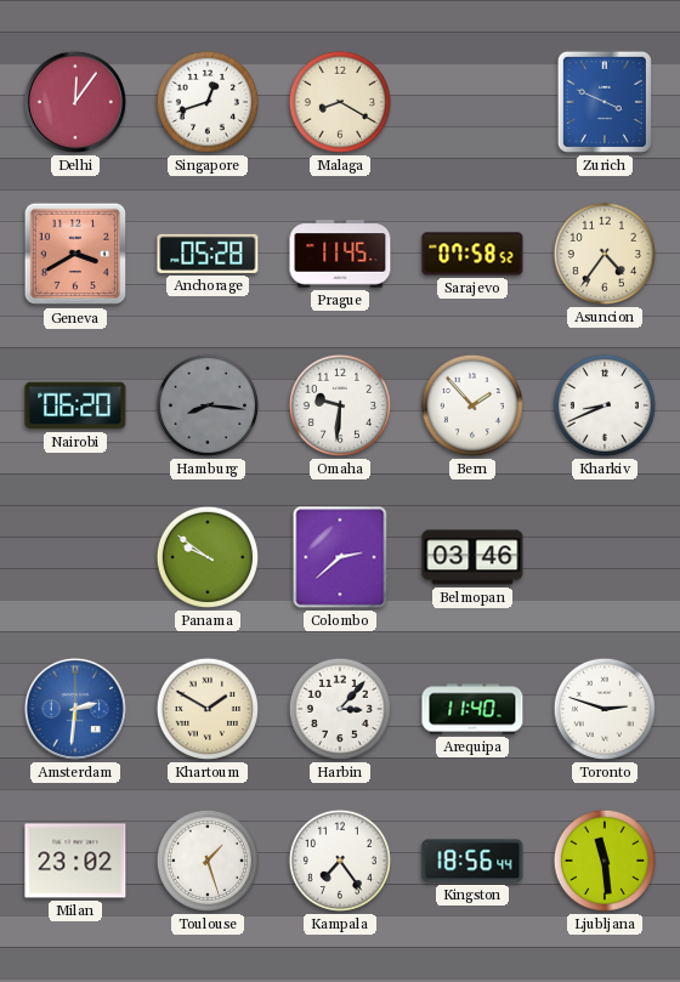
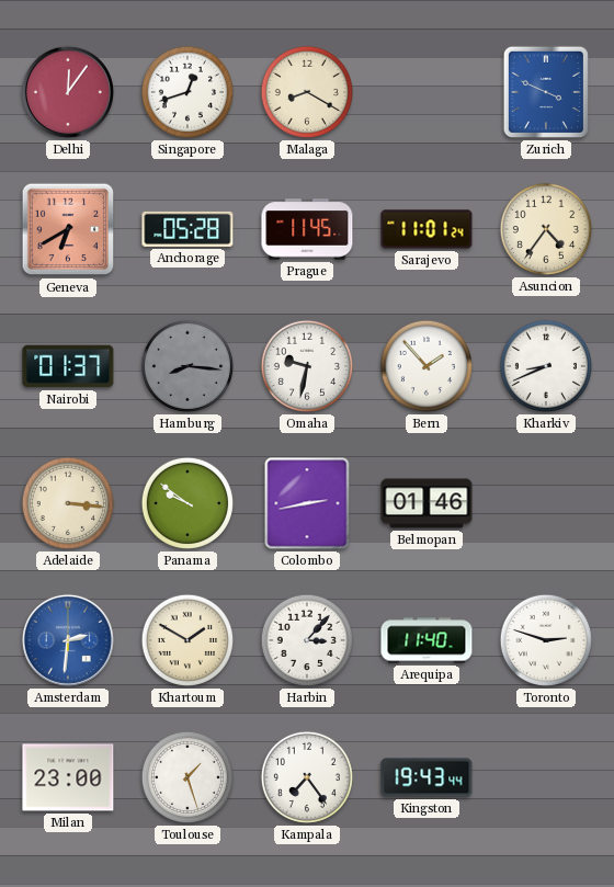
Geneva: 3:40 -> 6:40 (68, 229)
Sarajevo: 07:58 -> 11:01 (427, 229)
Nairobi: 06:20 -> 01:37 (68, 366)
Omaha: 9:31 -> 9:32 (307, 366)
Adelaide: none -> 3:16 (68, 503)
Colombo: 2:38 -> 2:43 (307, 503)
Belmopan: 03:46 -> 01:46 (427, 503)
Milan: 23:02 -> 23:00 (68, 777)
Kingston: 18:56 -> 19:43 (427, 777)
Ljubljana: 11:29 -> none (605, 861)
